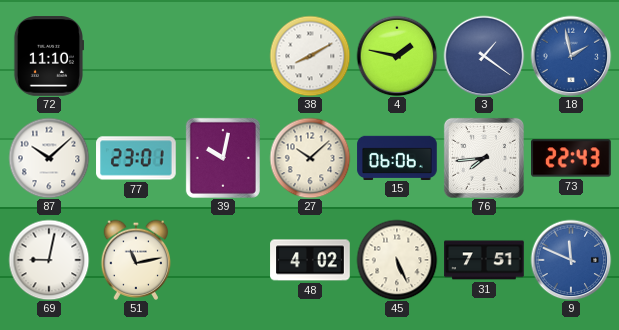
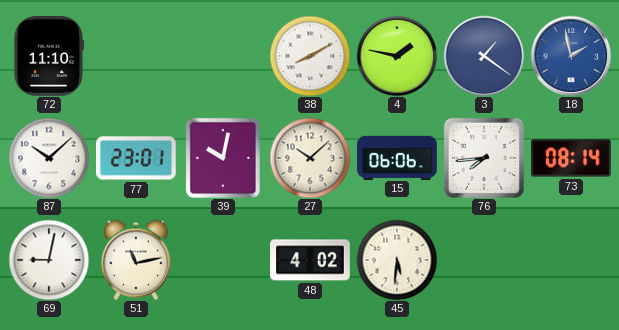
73: 22:43 -> 08:14 (571, 158)
45: 5:26 -> 5:31 (397, 260)
31: 7:51 -> none (484, 260)
9: 11:49 -> none (571, 260)
